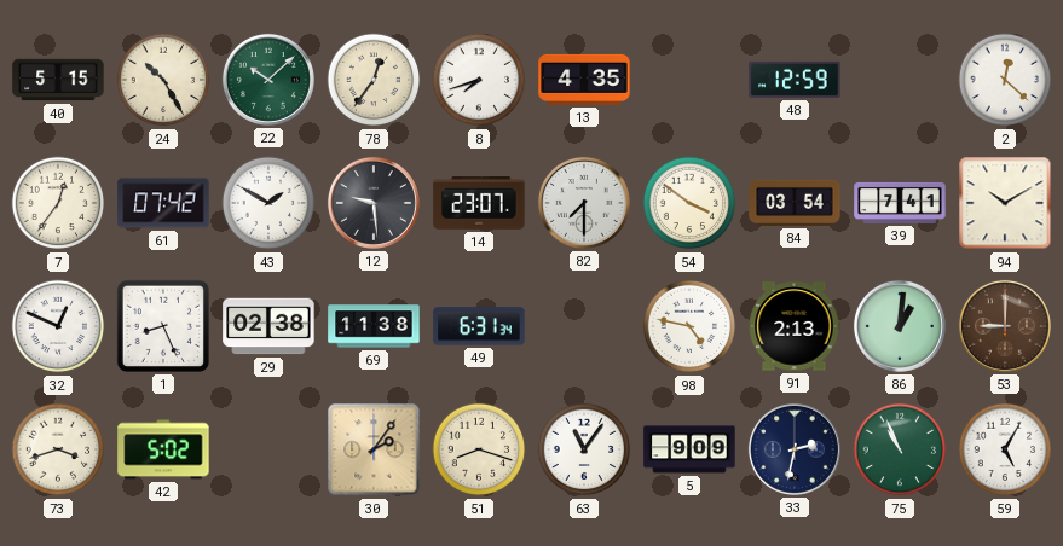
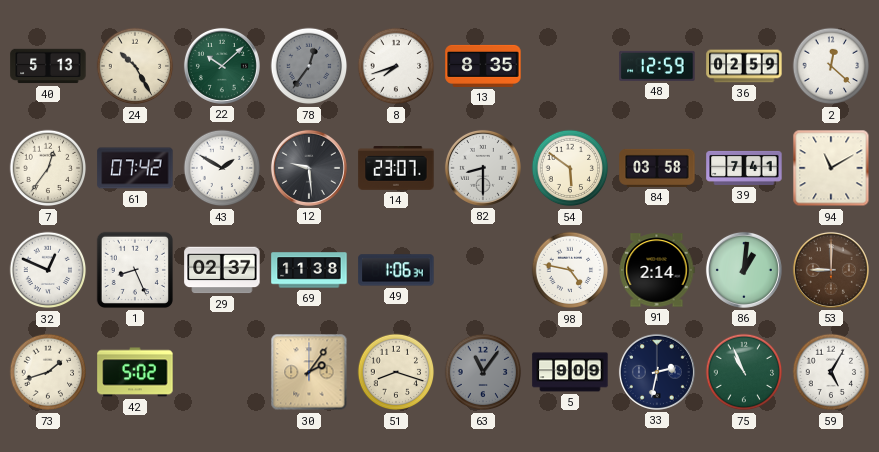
40: 5:15 -> 5:13 (48, 66)
78 dial: cream -> grey (309, 66)
13: 4:35 -> 8:35 (483, 66)
36: none -> 02:59 (744, 66)
82: 7:30 -> 8:30 (483, 168)
54: 3:51 -> 5:51 (570, 168)
84: 03:54 -> 03:58 (657, 168)
94: 10:10 -> 11:10 (831, 168)
29: 02:38 -> 02:37 (222, 270)
49: 6:31 -> 1:06 (396, 270)
91: 2:13 -> 2:14 (657, 270)
73: 3:42 -> 1:42 (48, 372)
63 dial: white -> grey (483, 372)
